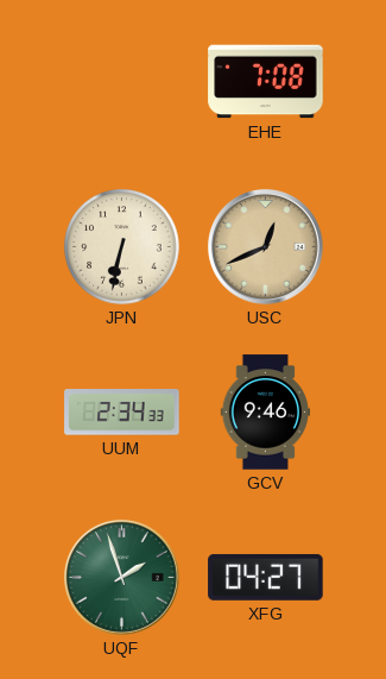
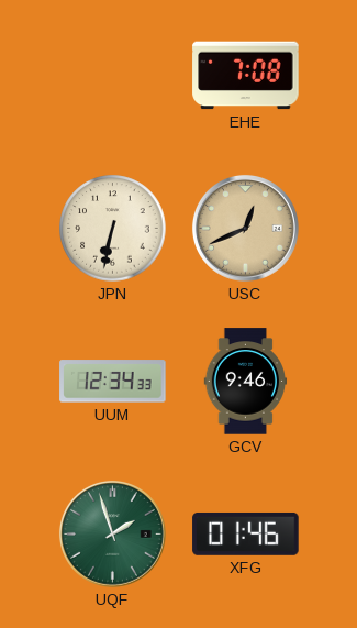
UUM: 2:34 -> 12:34 (113, 382)
XFG: 04:27 -> 01:46 (246, 535)
